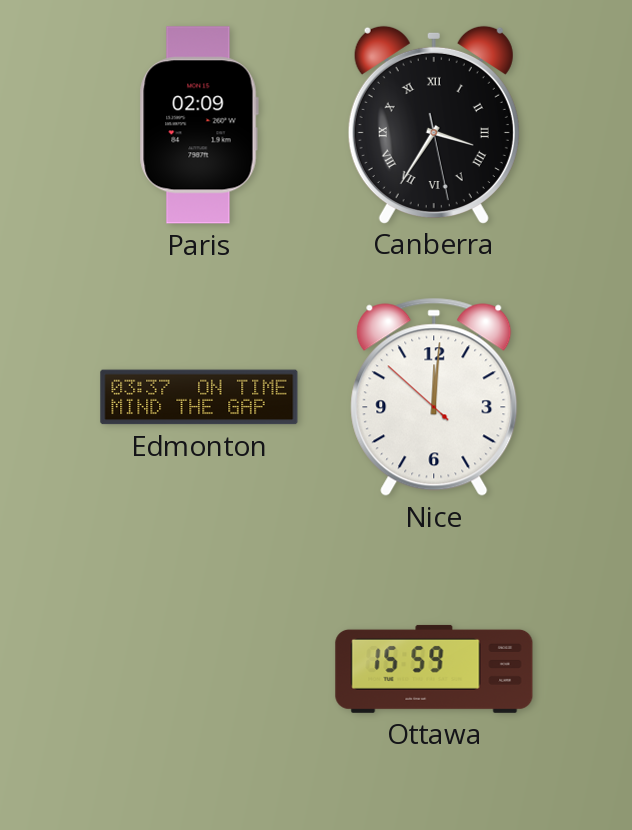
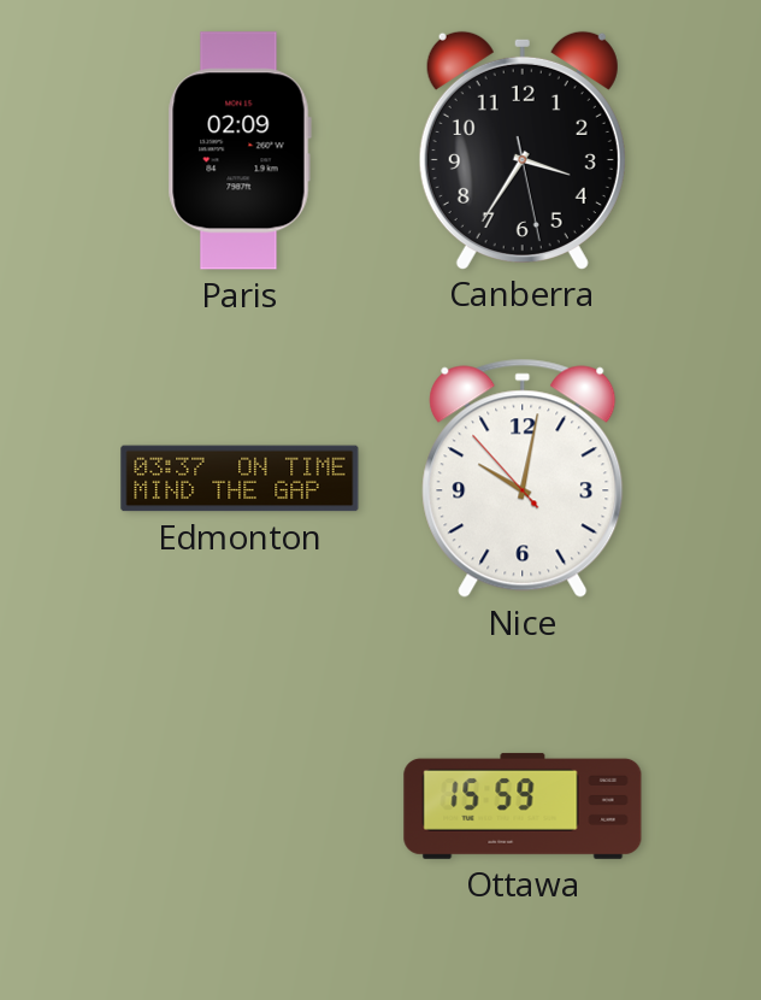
Canberra numerals: Roman -> Arabic (523, 149)
Nice: 12:00 -> 10:01 (523, 478)
